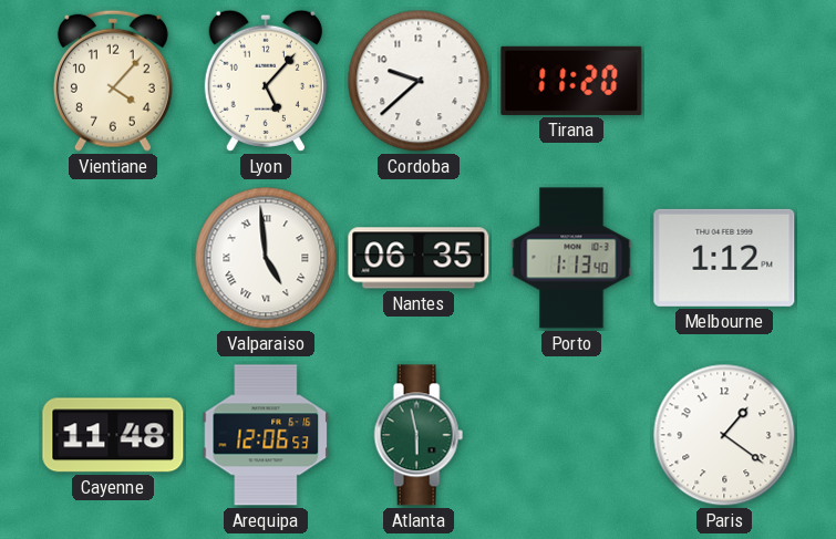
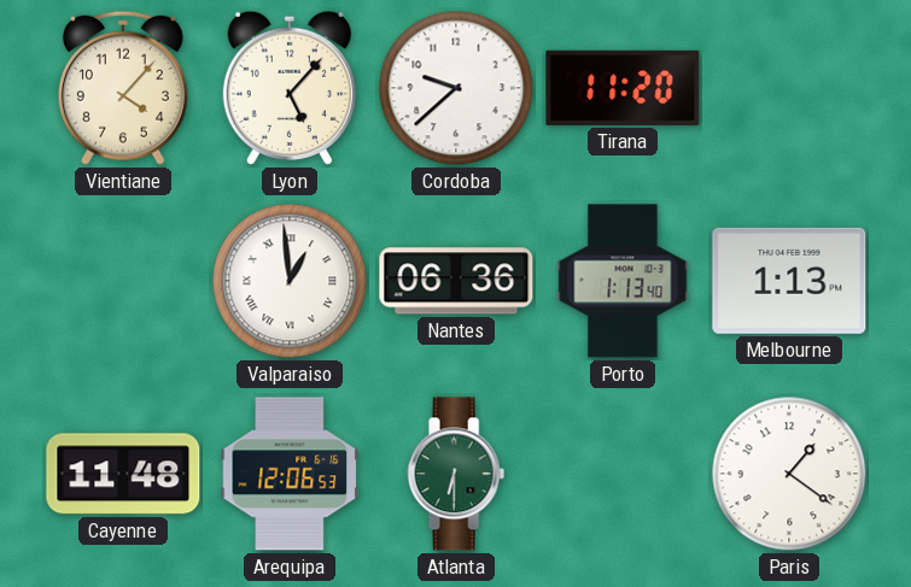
Valparaiso: 4:59 -> 12:59 (290, 281)
Nantes: 06:35 -> 06:36 (456, 281)
Melbourne: 1:12 -> 1:13 (789, 281)
Atlanta: 5:58 -> 6:30 (456, 474)
